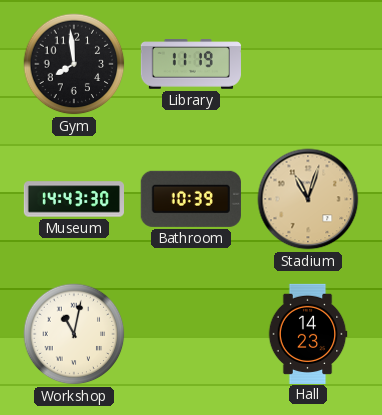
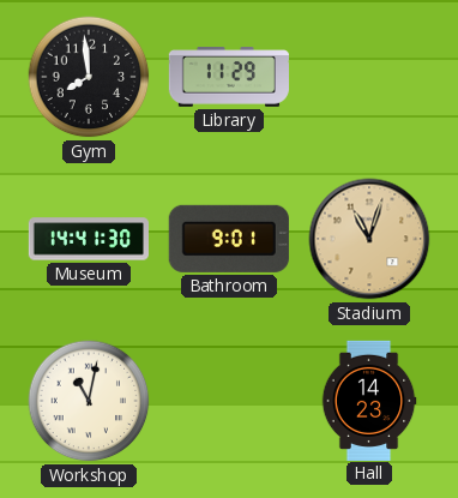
Library: 11:19 -> 11:29 (228, 78)
Museum: 14:43 -> 14:41 (88, 239)
Bathroom: 10:39 -> 9:01 (229, 239)
